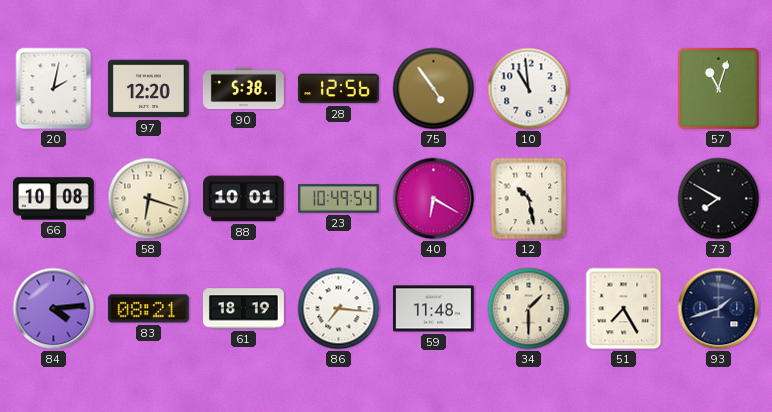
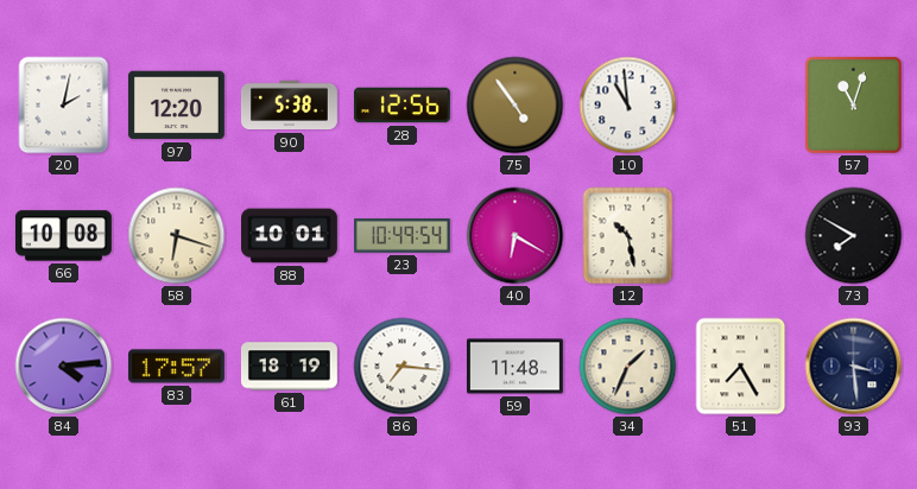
83: 08:21 -> 17:57 (176, 367)
34: 1:30 -> 1:34 (628, 367)
93: 1:42 -> 3:29 (854, 367)
